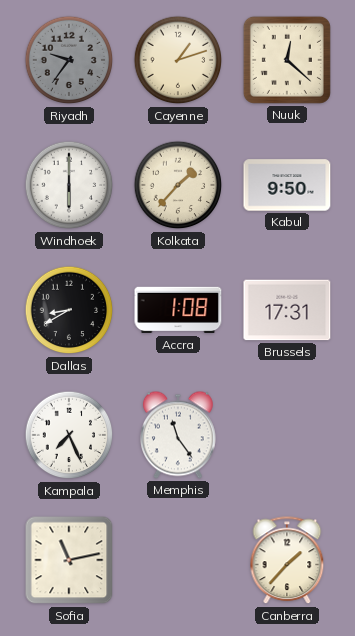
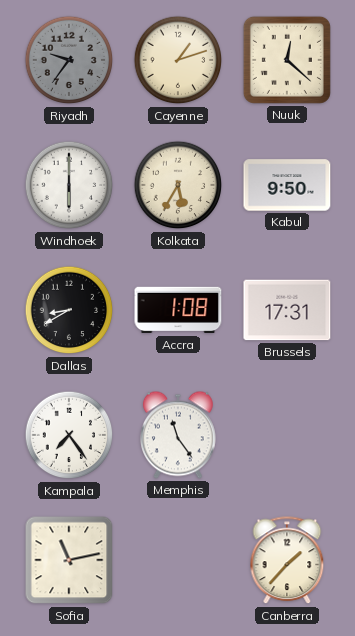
Kolkata: 1:37 -> 5:35 (178, 185)
Kampala: 7:26 -> 7:24 (69, 435)
